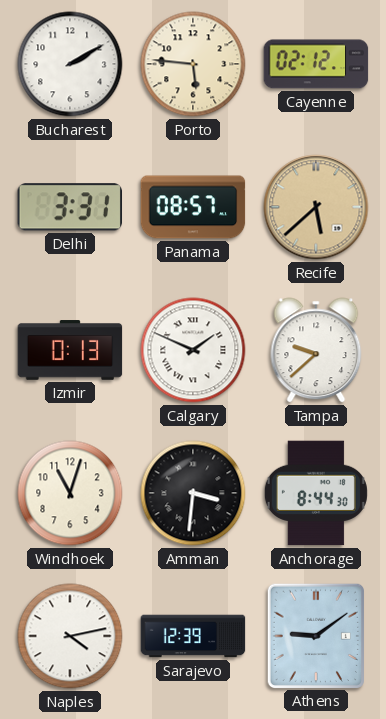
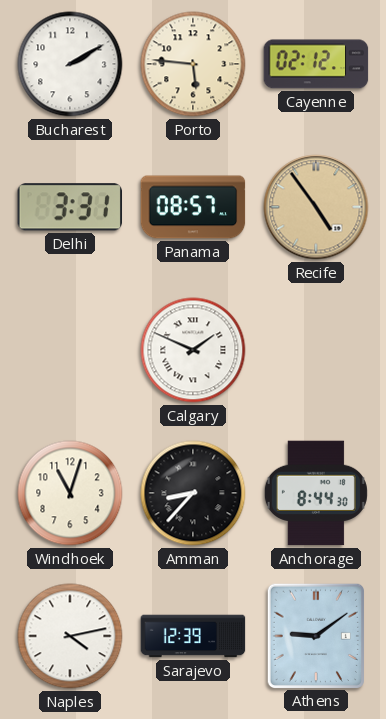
Recife: 5:38 -> 4:54 (316, 207)
Izmir: 0:13 -> none (70, 350)
Tampa: 9:38 -> none (316, 350)
Amman: 3:31 -> 8:37 (193, 493)
